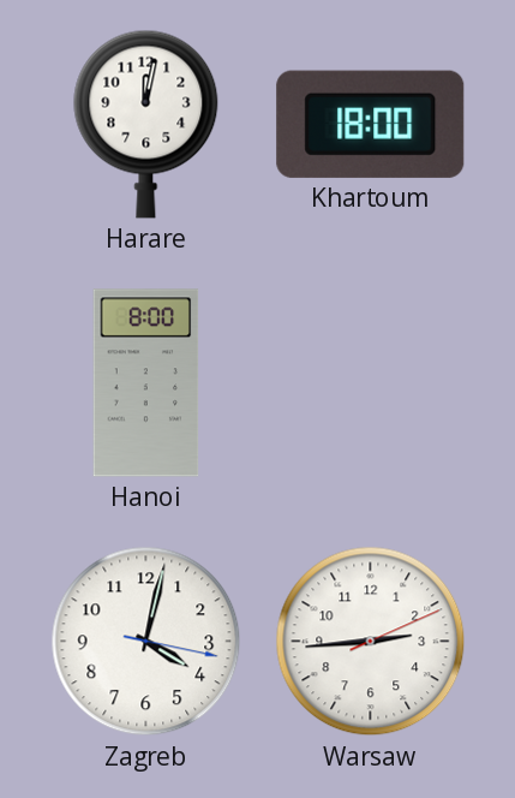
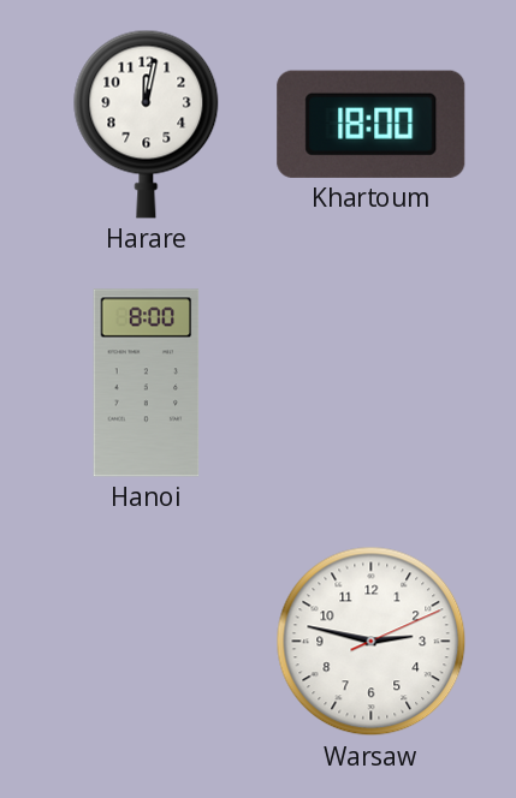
Zagreb: 4:02 -> none (146, 642)
Warsaw: 2:44 -> 2:47 (372, 642)
